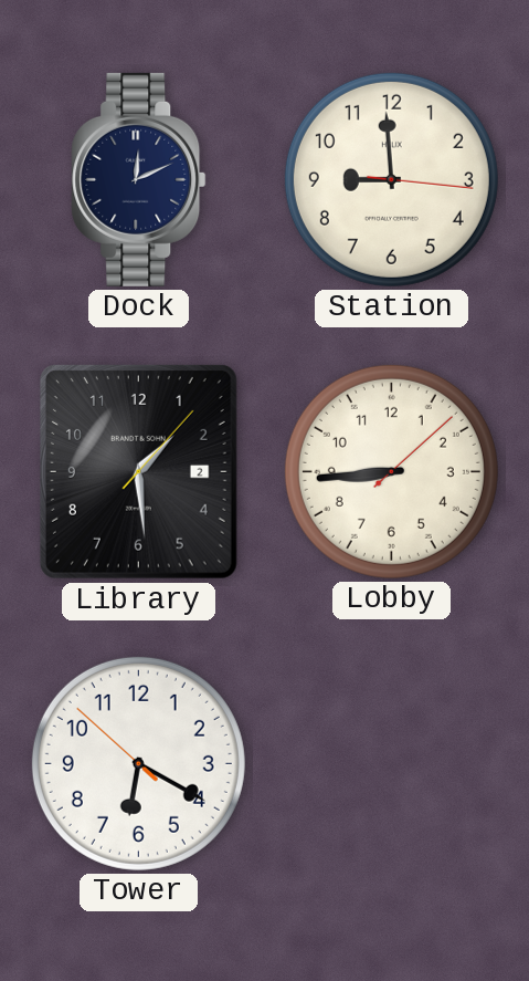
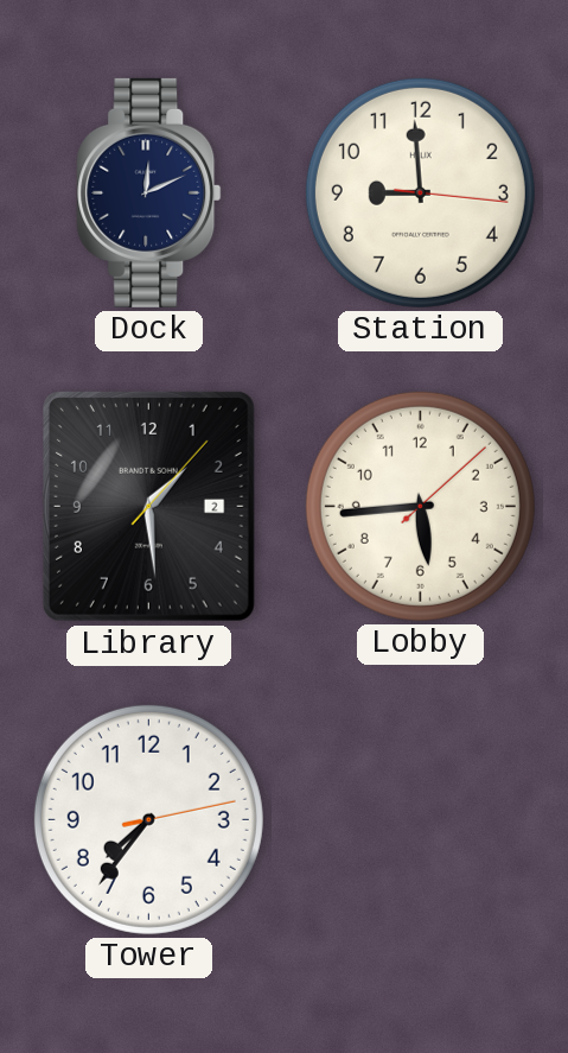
Lobby: 8:44 -> 5:44 (420, 506)
Tower: 6:19 -> 7:36 (148, 819)
